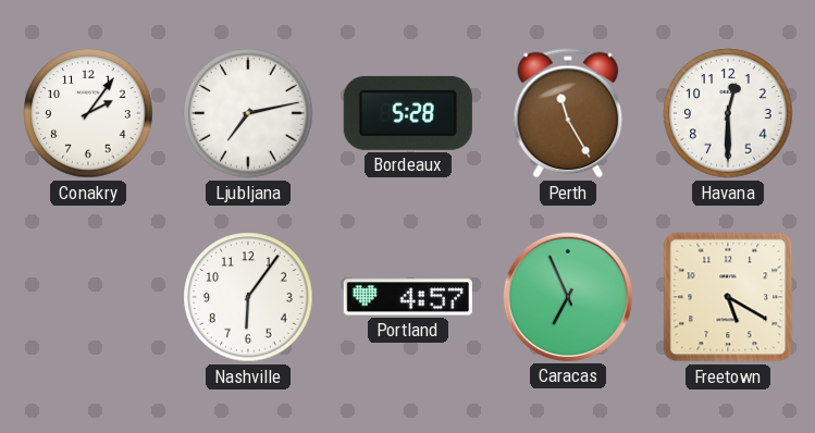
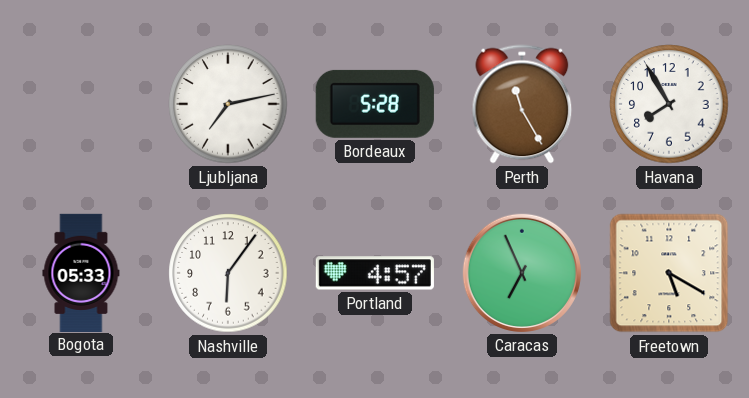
Conakry: 2:06 -> none (88, 113)
Havana: 12:30 -> 7:55 (669, 104)
Bogota: none -> 05:33 (81, 272)
